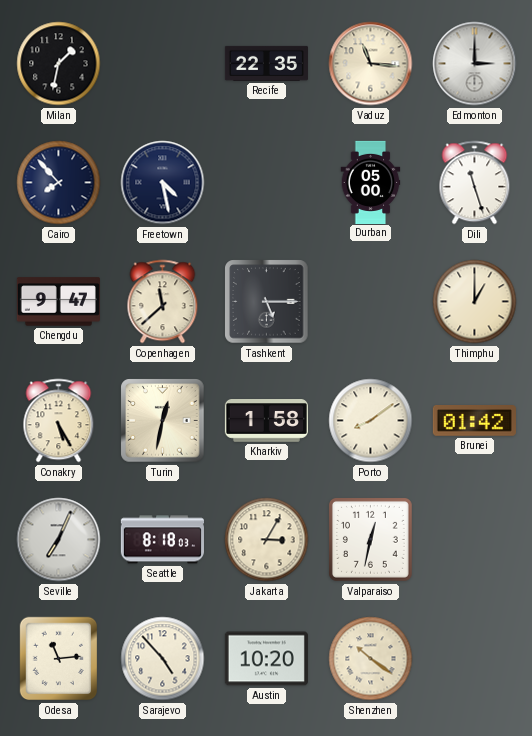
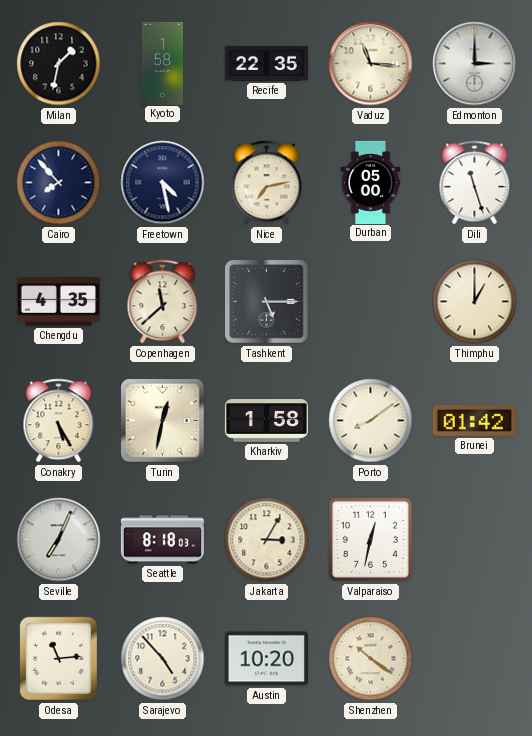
Kyoto: none -> 1:58 (163, 63)
Nice: none -> 7:13 (267, 183)
Chengdu: 9:47 -> 4:35 (58, 302)
